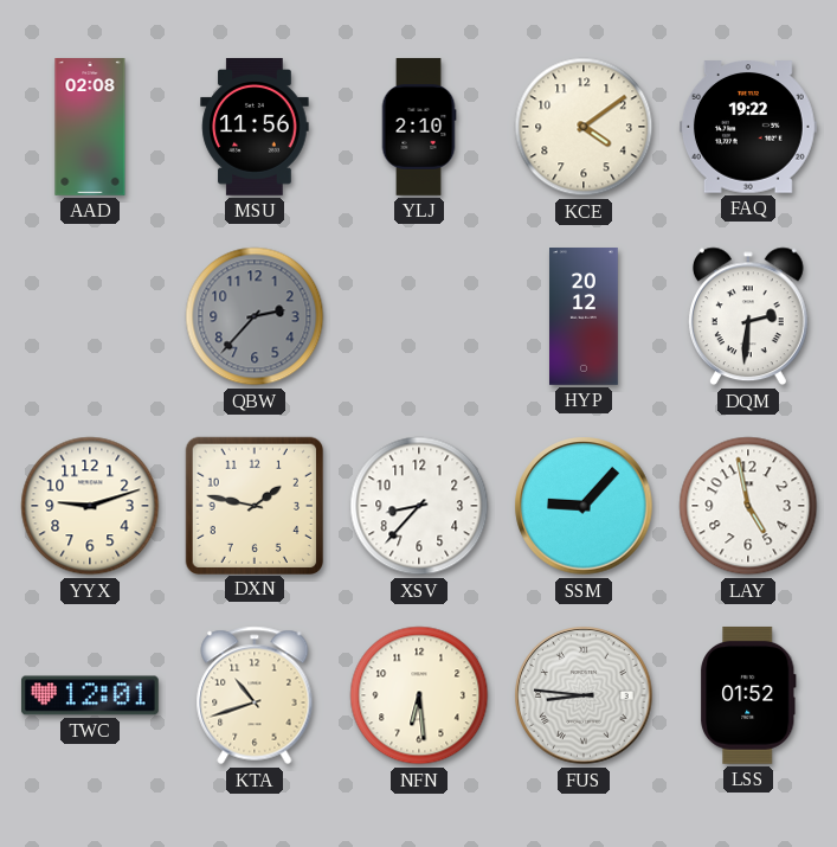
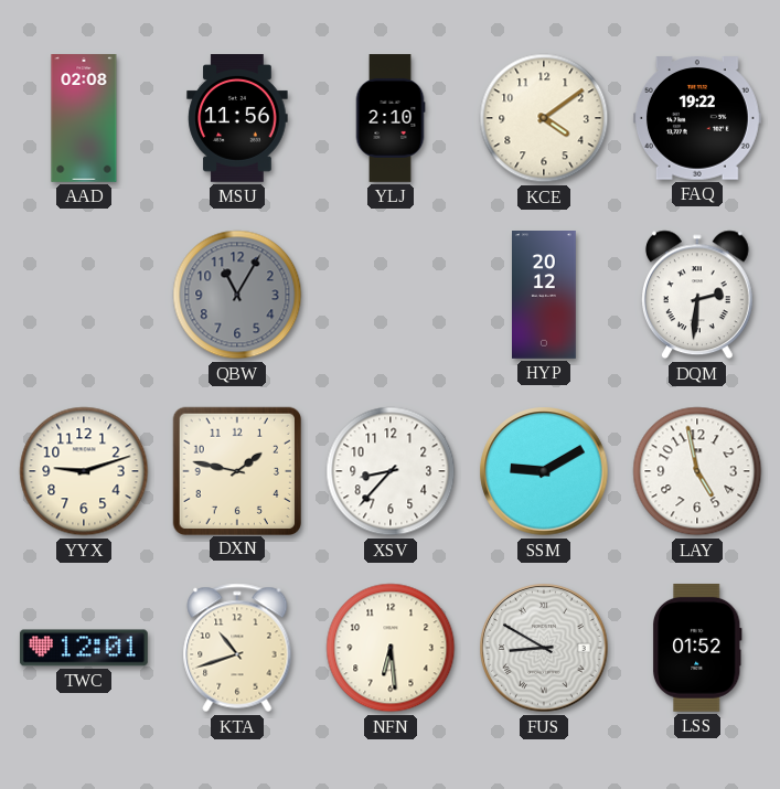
QBW: 2:37 -> 11:05 (237, 295)
SSM: 9:07 -> 9:10 (544, 471)
FUS: 8:46 -> 8:50 (544, 648)
